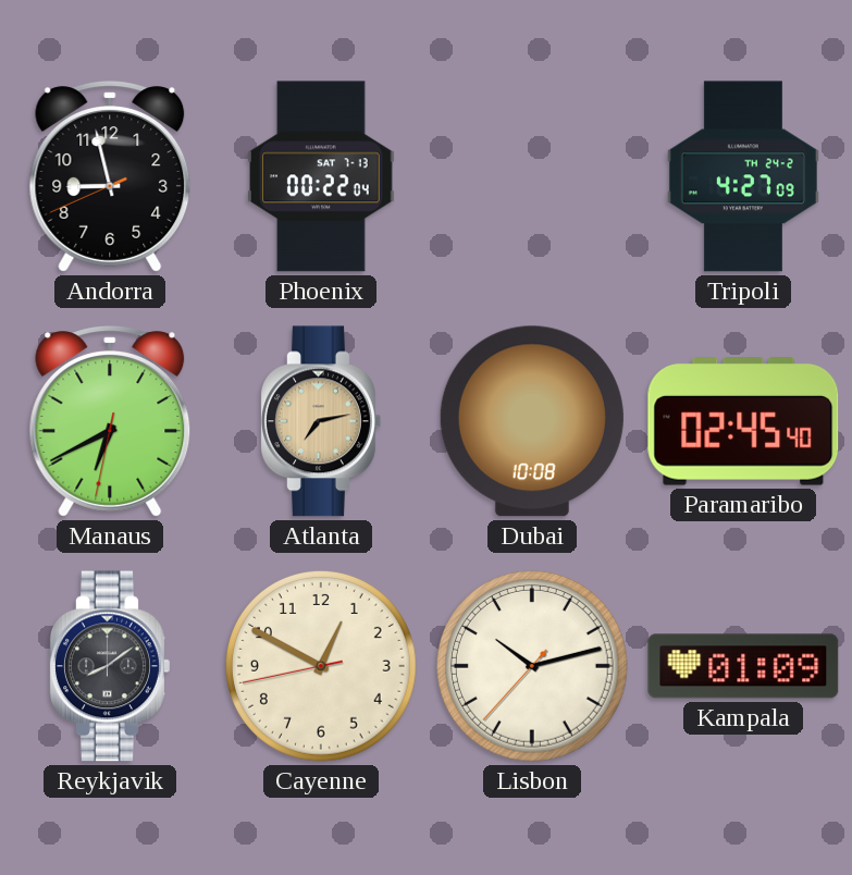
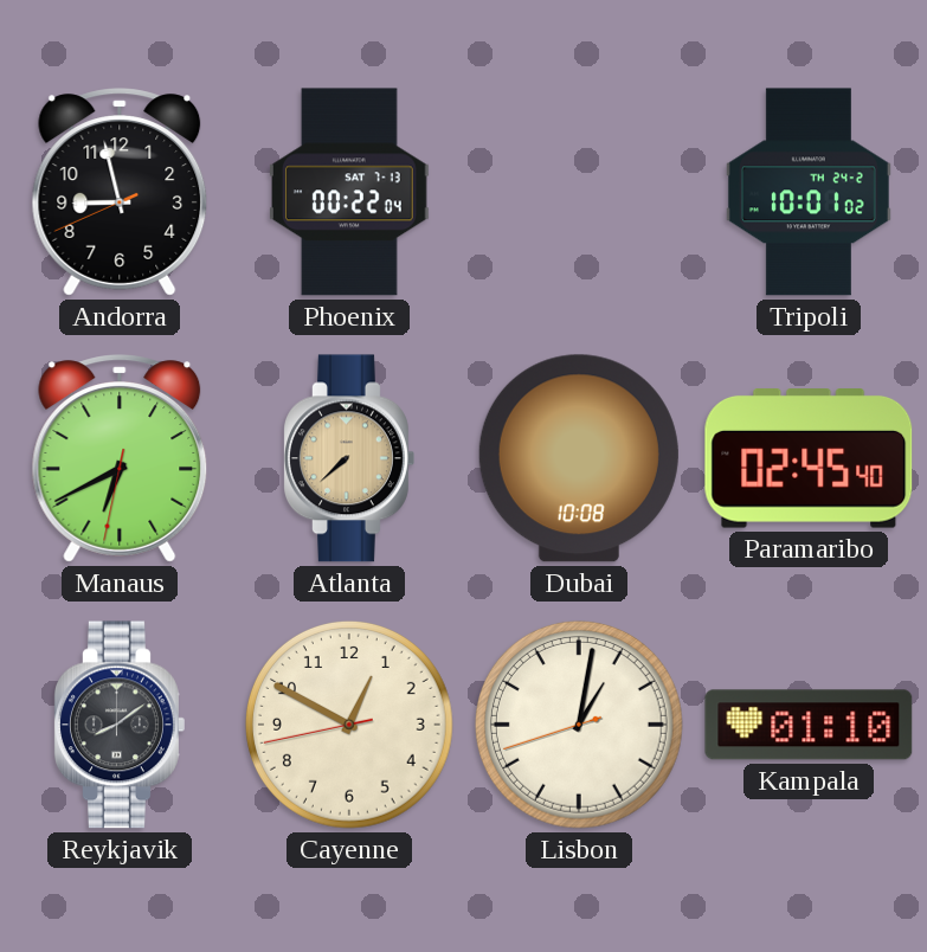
Tripoli: 4:27 -> 10:01 (809, 192)
Atlanta: 7:13 -> 7:38 (349, 458)
Lisbon: 10:12 -> 1:01 (579, 725)
Kampala: 01:09 -> 01:10 (809, 725)
